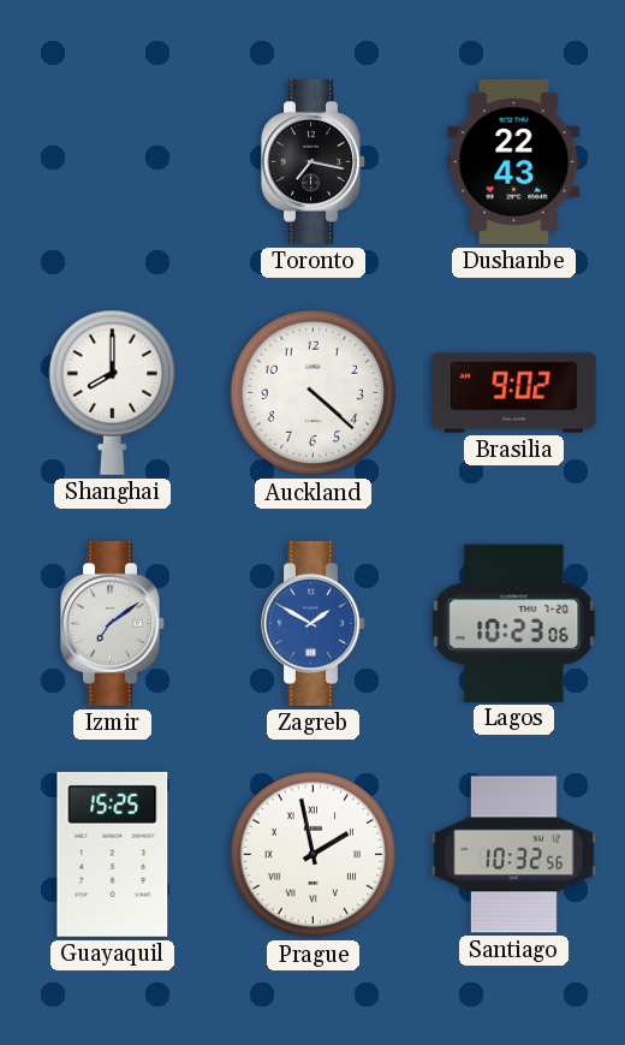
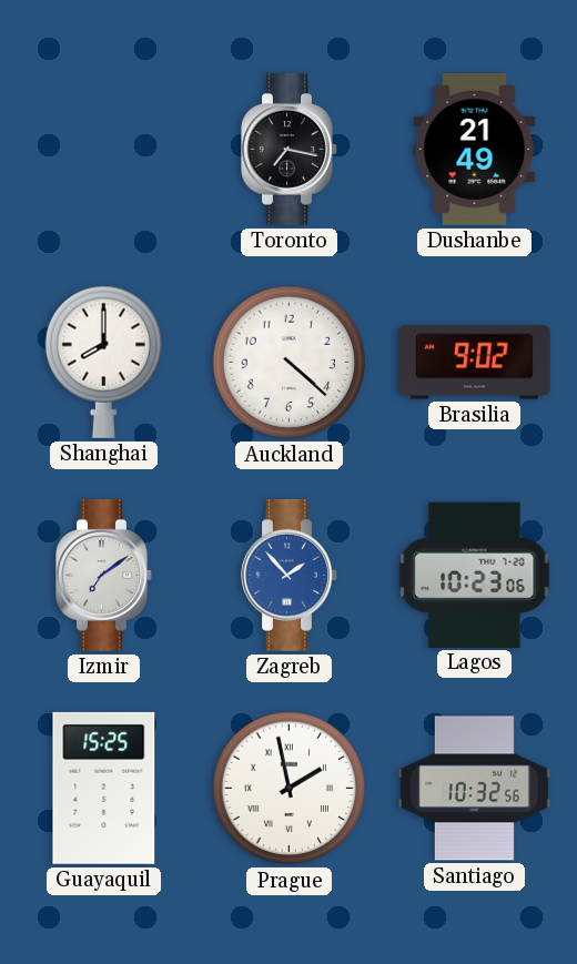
Dushanbe: 22:43 -> 21:49 (475, 149)
Zagreb: 1:50 -> 1:53 (290, 575)
